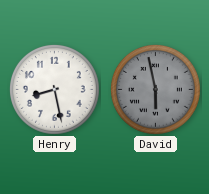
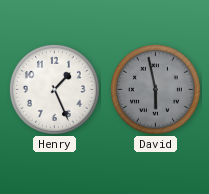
Henry: 8:28 -> 1:26 (54, 89)
